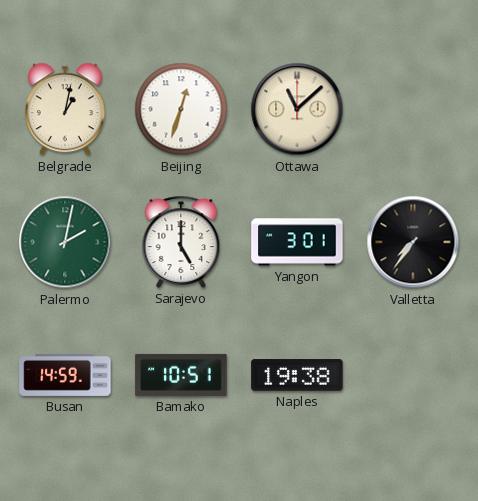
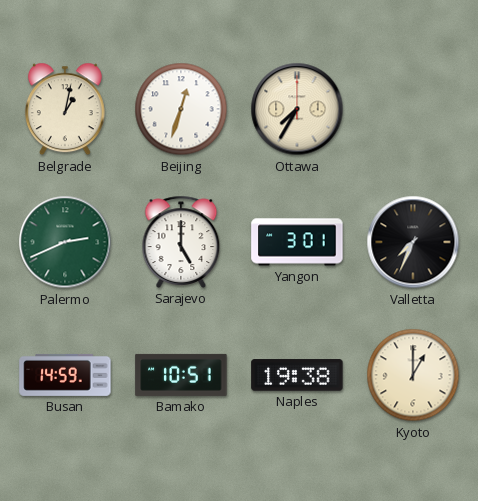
Ottawa: 11:08 -> 7:35 (297, 109)
Palermo: 2:02 -> 2:41 (65, 242)
Valletta: 7:36 -> 7:34 (413, 242)
Kyoto: none -> 1:00 (413, 375)
